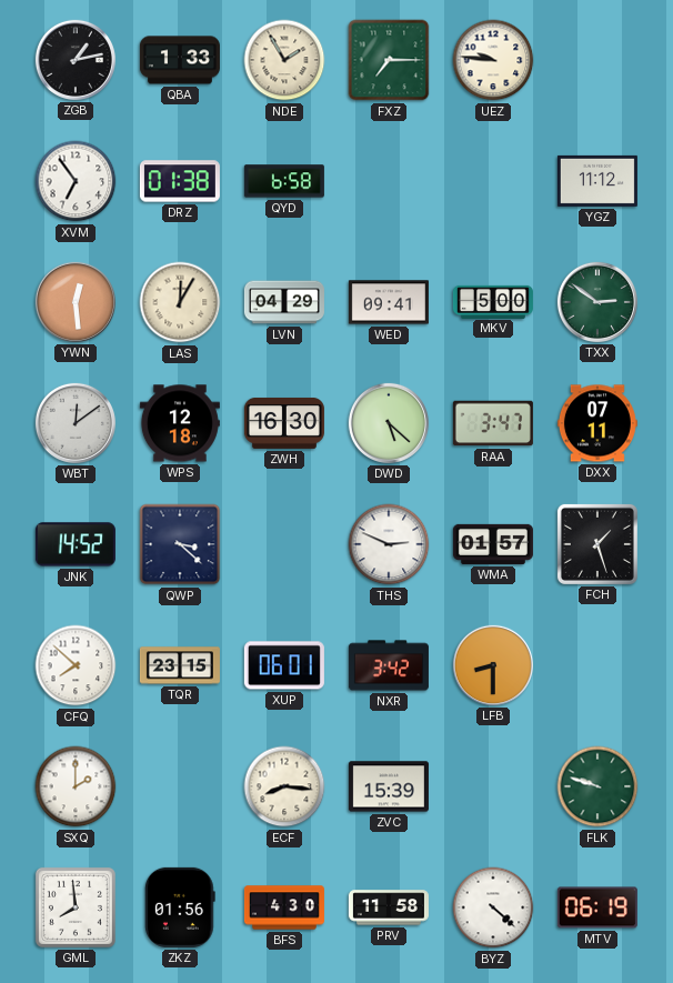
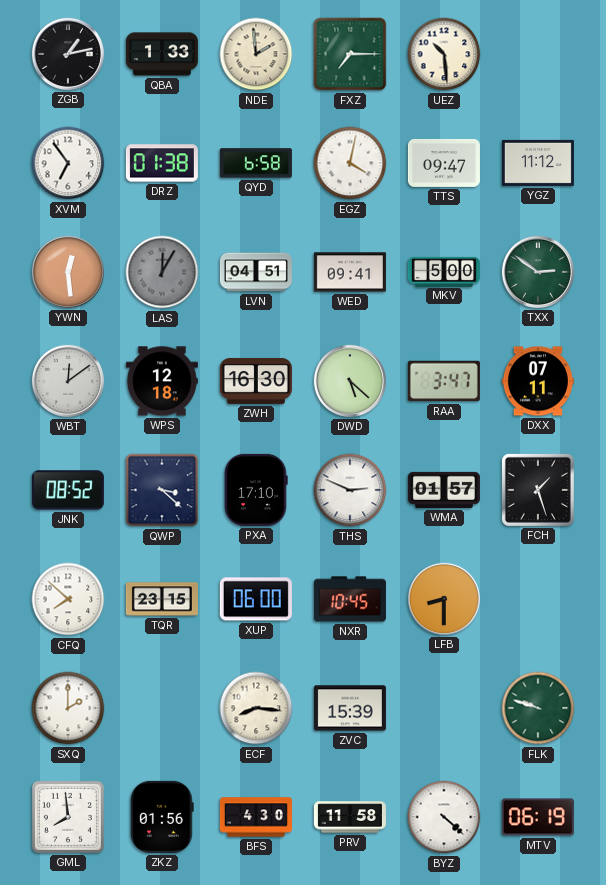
NDE: 1:55 -> 1:59 (256, 54)
UEZ: 9:46 -> 10:29 (444, 54)
EGZ: none -> 4:02 (350, 163)
TTS: none -> 09:47 (444, 163)
LAS dial: cream -> grey (162, 272)
LVN: 04:29 -> 04:51 (256, 272)
JNK: 14:52 -> 08:52 (68, 490)
PXA: none -> 17:10 (256, 490)
XUP: 06:01 -> 06:00 (256, 599)
NXR: 3:42 -> 10:45 (350, 599)
